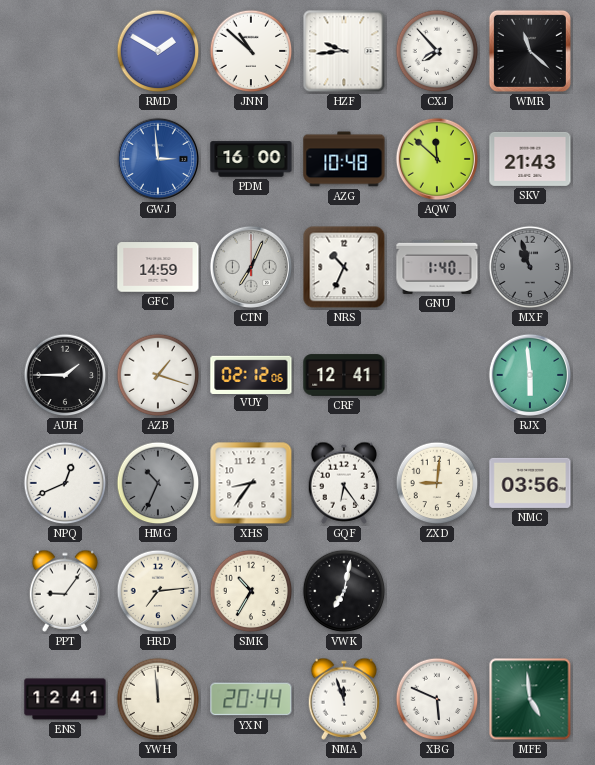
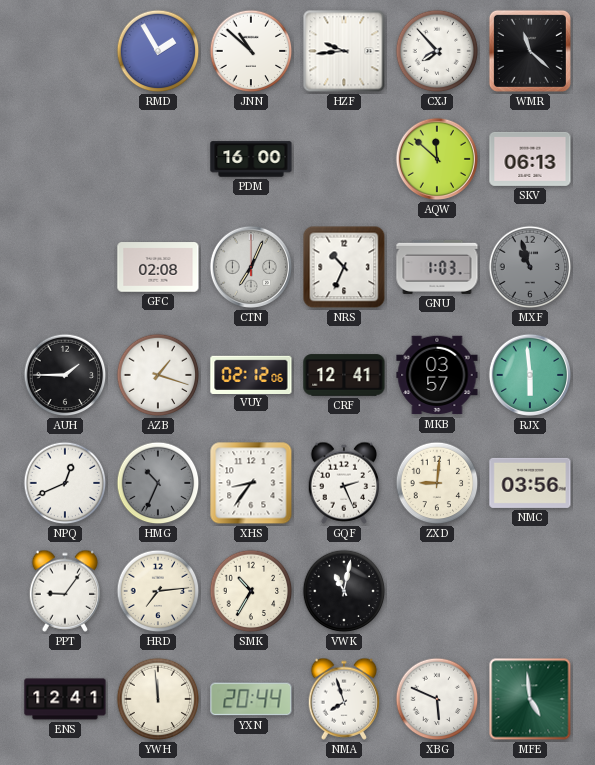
RMD: 1:50 -> 1:55 (158, 51)
GWJ: 2:59 -> none (158, 159)
AZG: 10:48 -> none (344, 159)
SKV: 21:43 -> 06:13 (530, 159)
GFC: 14:59 -> 02:08 (158, 267)
GNU: 1:40 -> 1:03 (437, 267)
MKB: none -> 03:57 (437, 375)
GQF: 6:24 -> 2:26 (344, 483)
VWK: 7:02 -> 11:02 (344, 591)
NMA: 11:57 -> 7:57 (344, 699)
